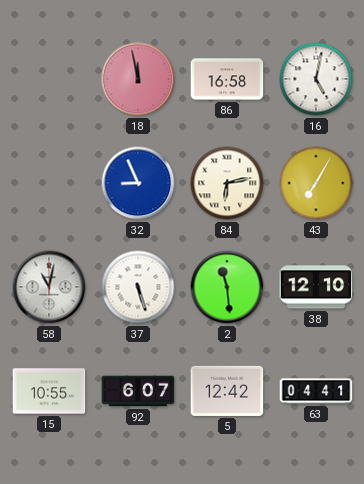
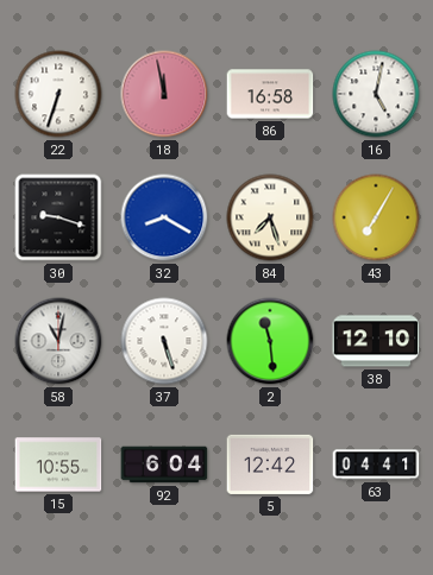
22: none -> 6:33 (58, 94)
30: none -> 9:18 (58, 217)
32: 8:56 -> 8:20 (164, 217)
84: 6:13 -> 7:27 (270, 217)
92: 6:07 -> 6:04 (164, 465)
